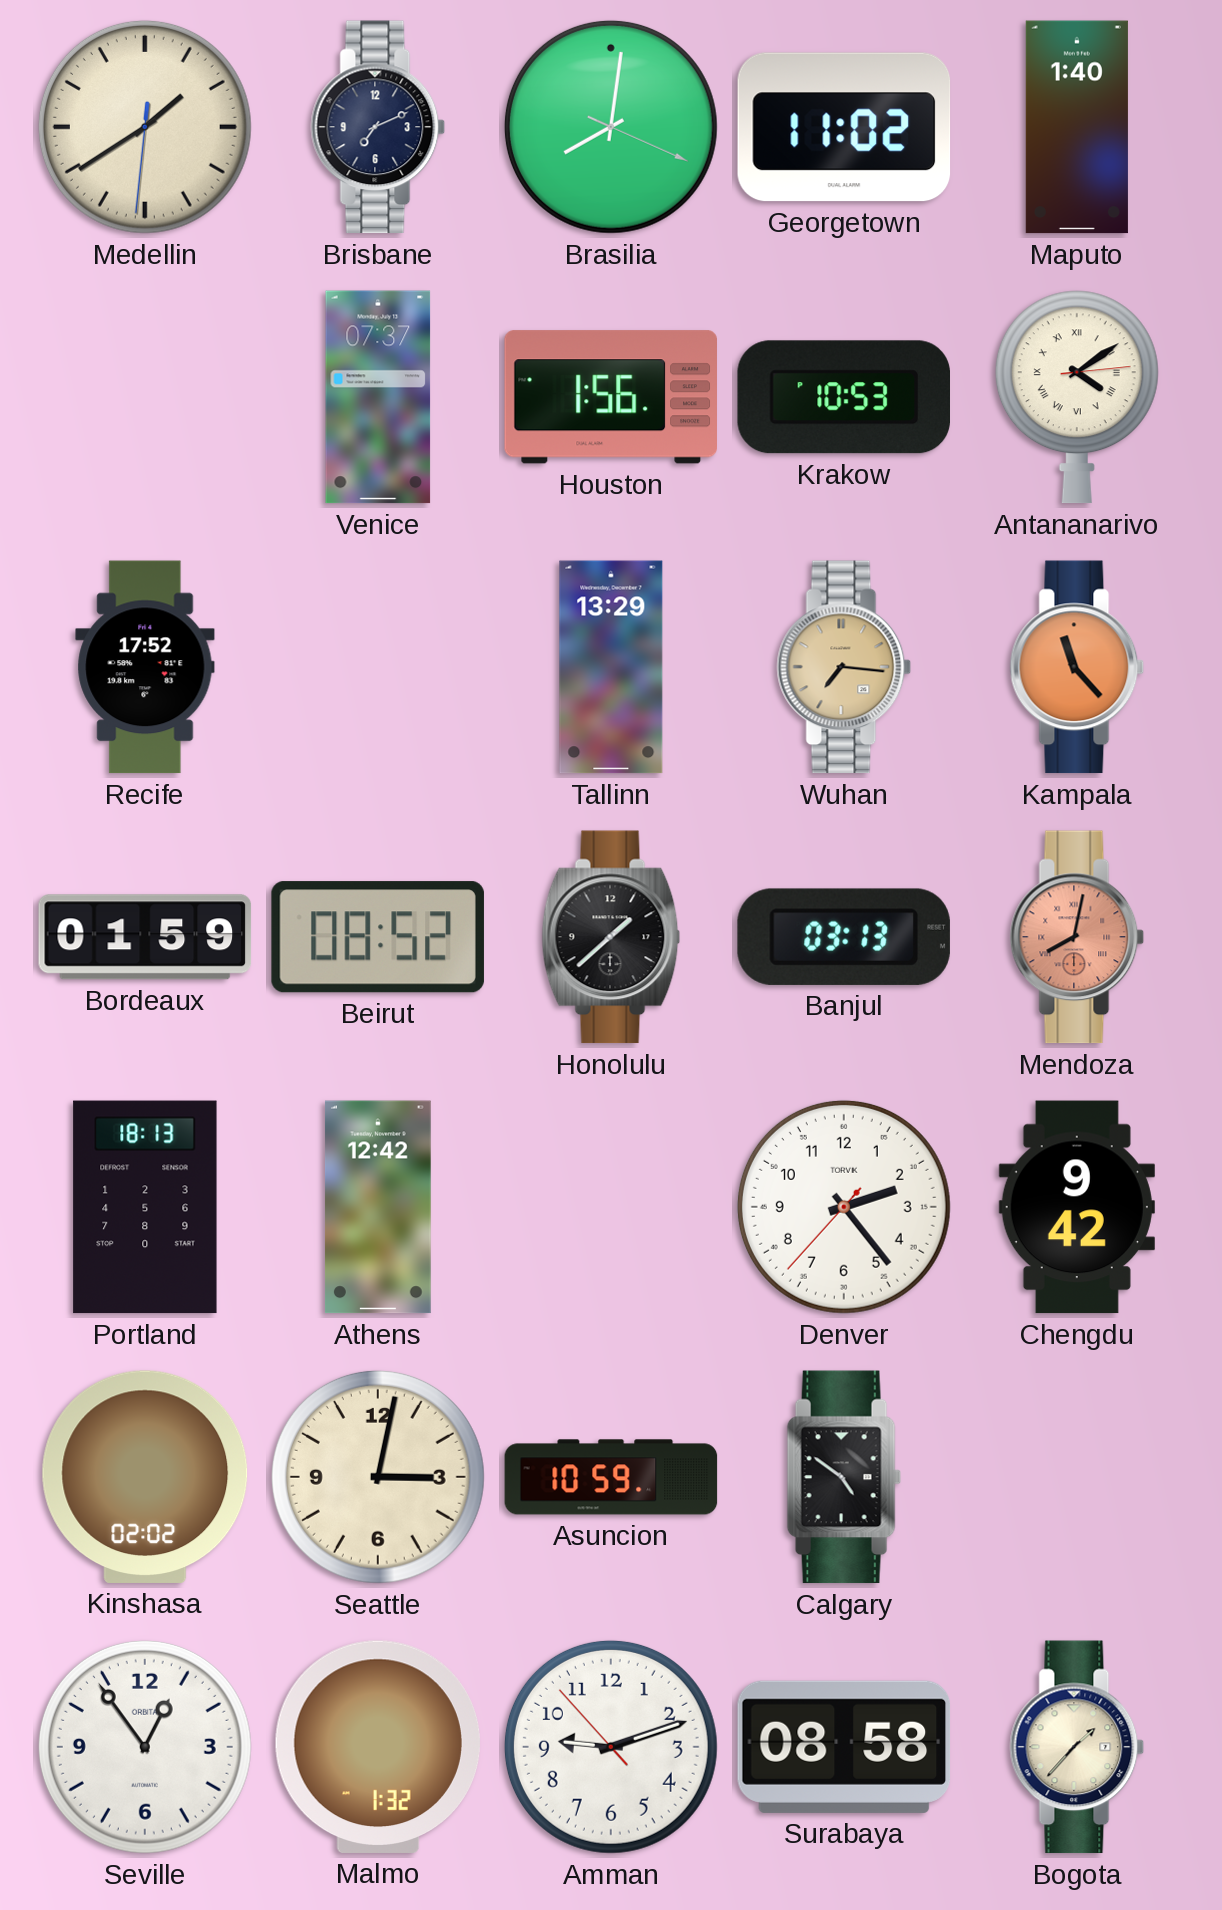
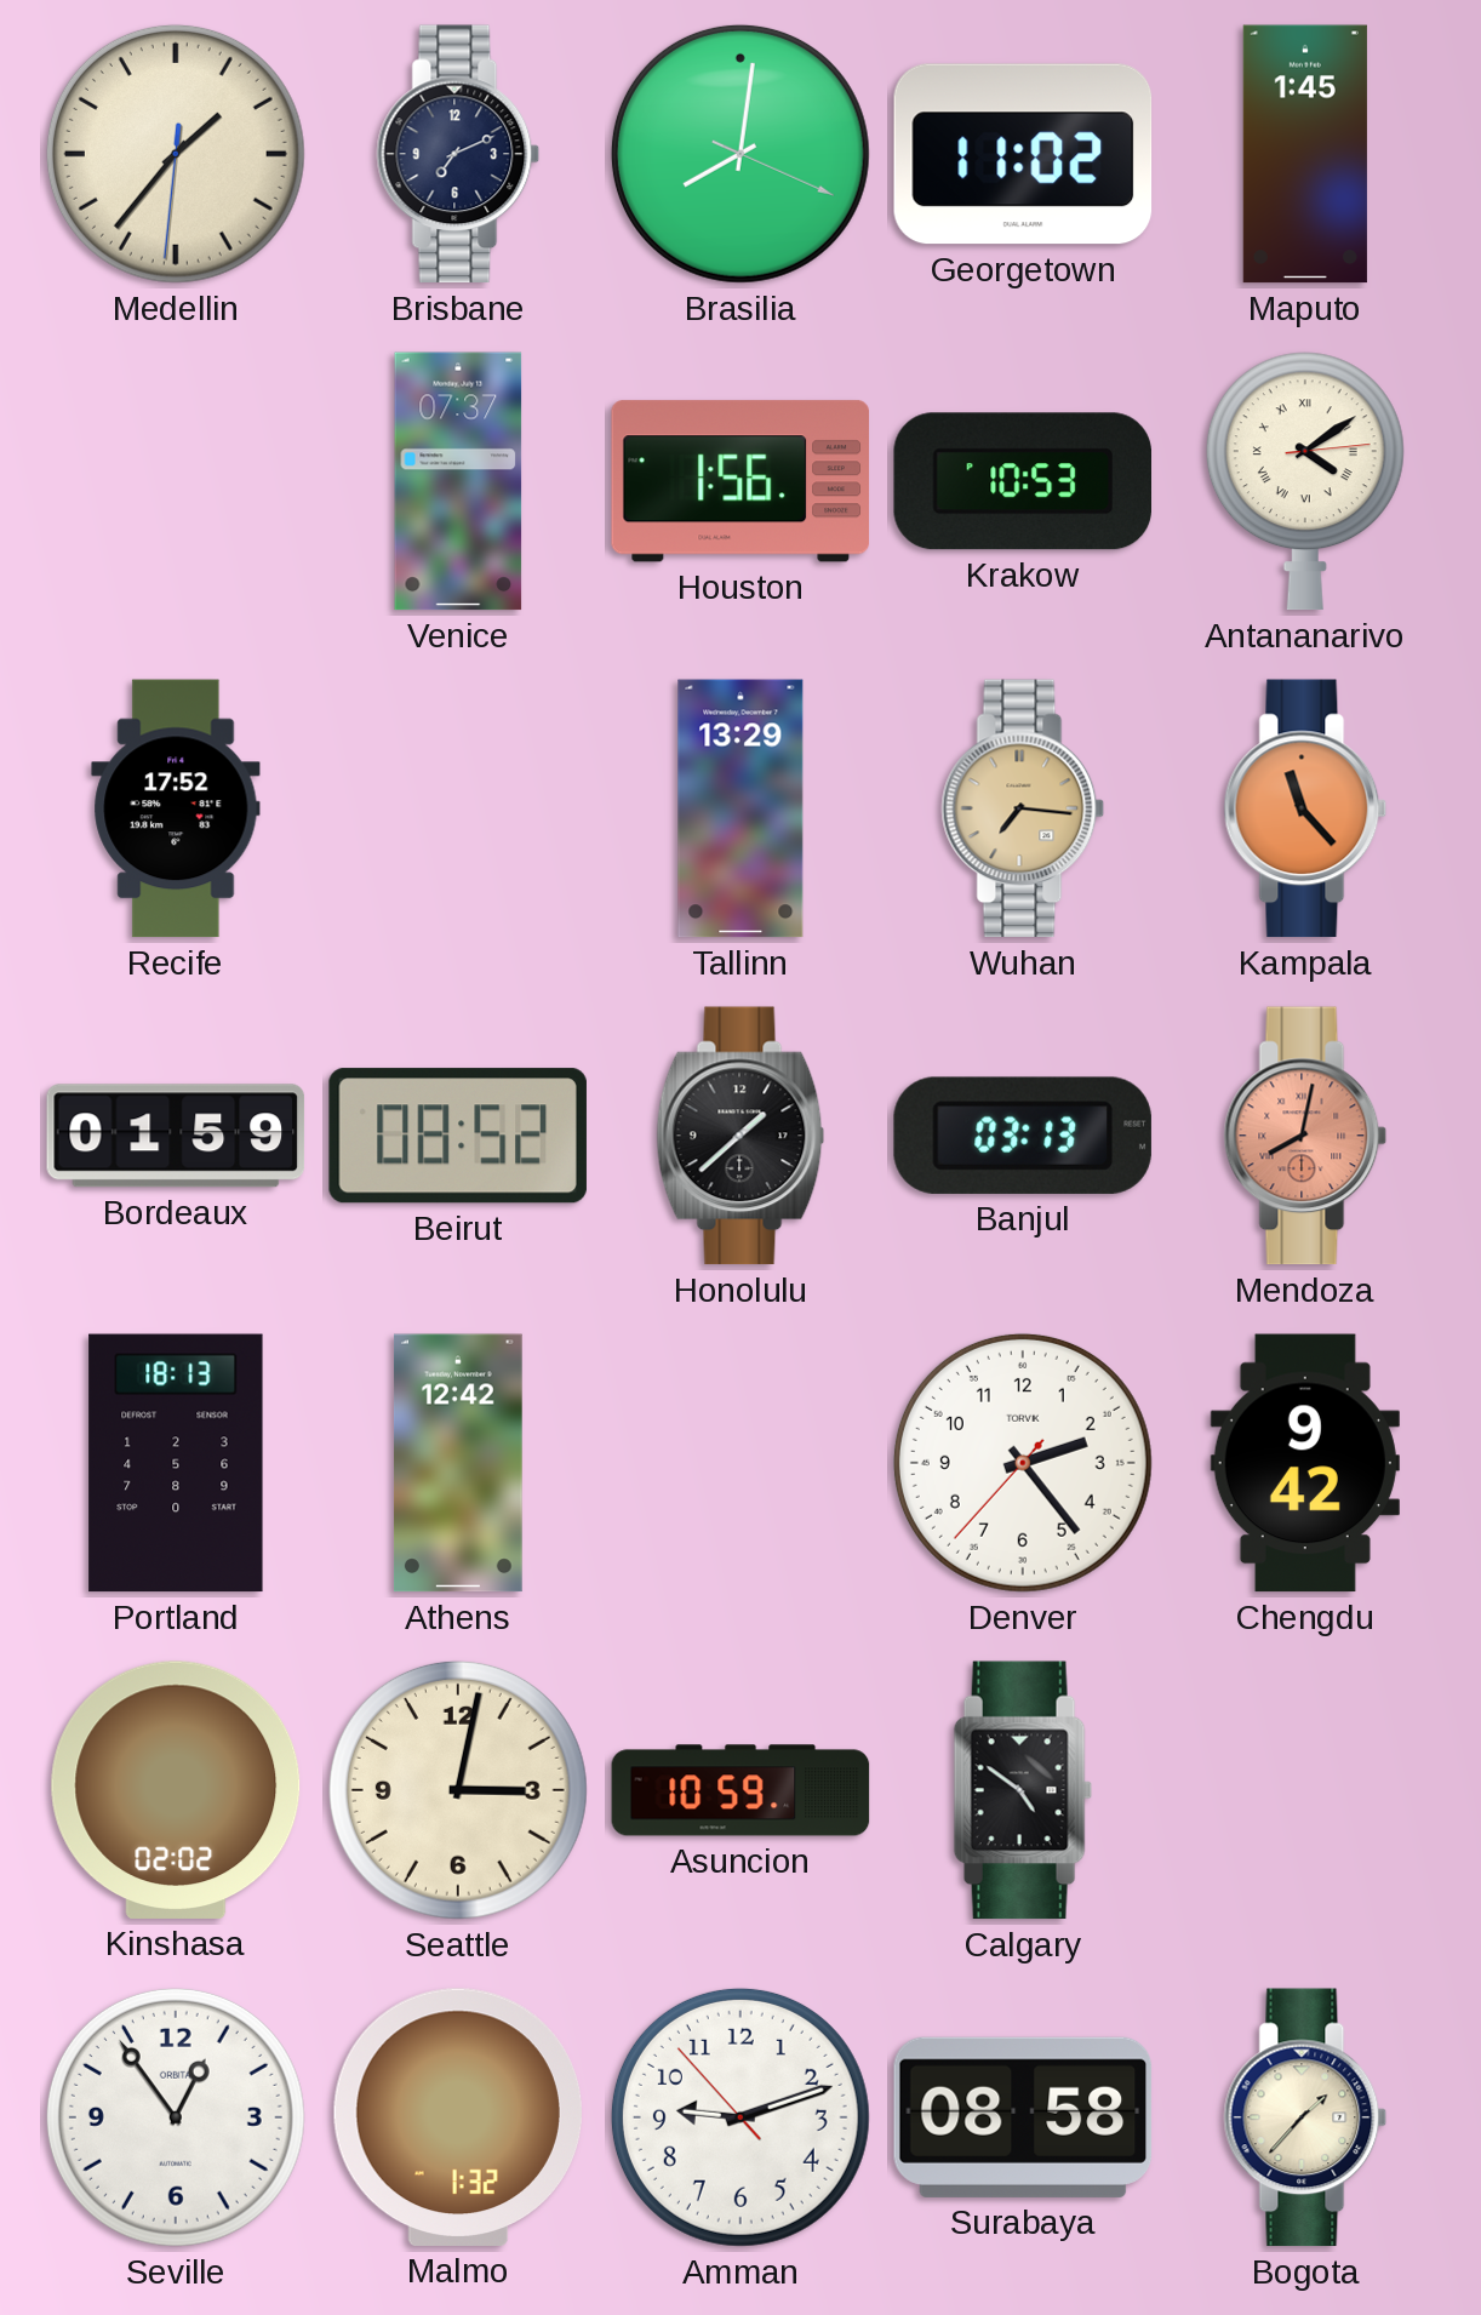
Medellin: 1:39 -> 1:36 (176, 154)
Maputo: 1:40 -> 1:45 (1305, 154)
